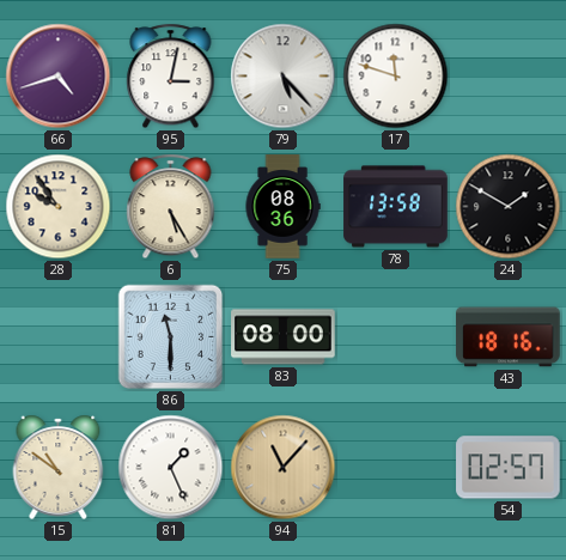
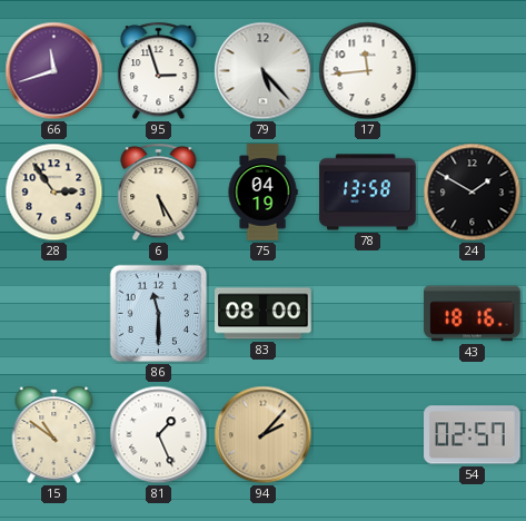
66: 4:42 -> 11:42 (54, 71)
95: 3:02 -> 2:57 (159, 71)
17: 11:48 -> 11:44 (368, 71)
28: 9:54 -> 2:54 (54, 193)
75: 08:36 -> 04:19 (262, 193)
94: 11:07 -> 2:07 (264, 435)
